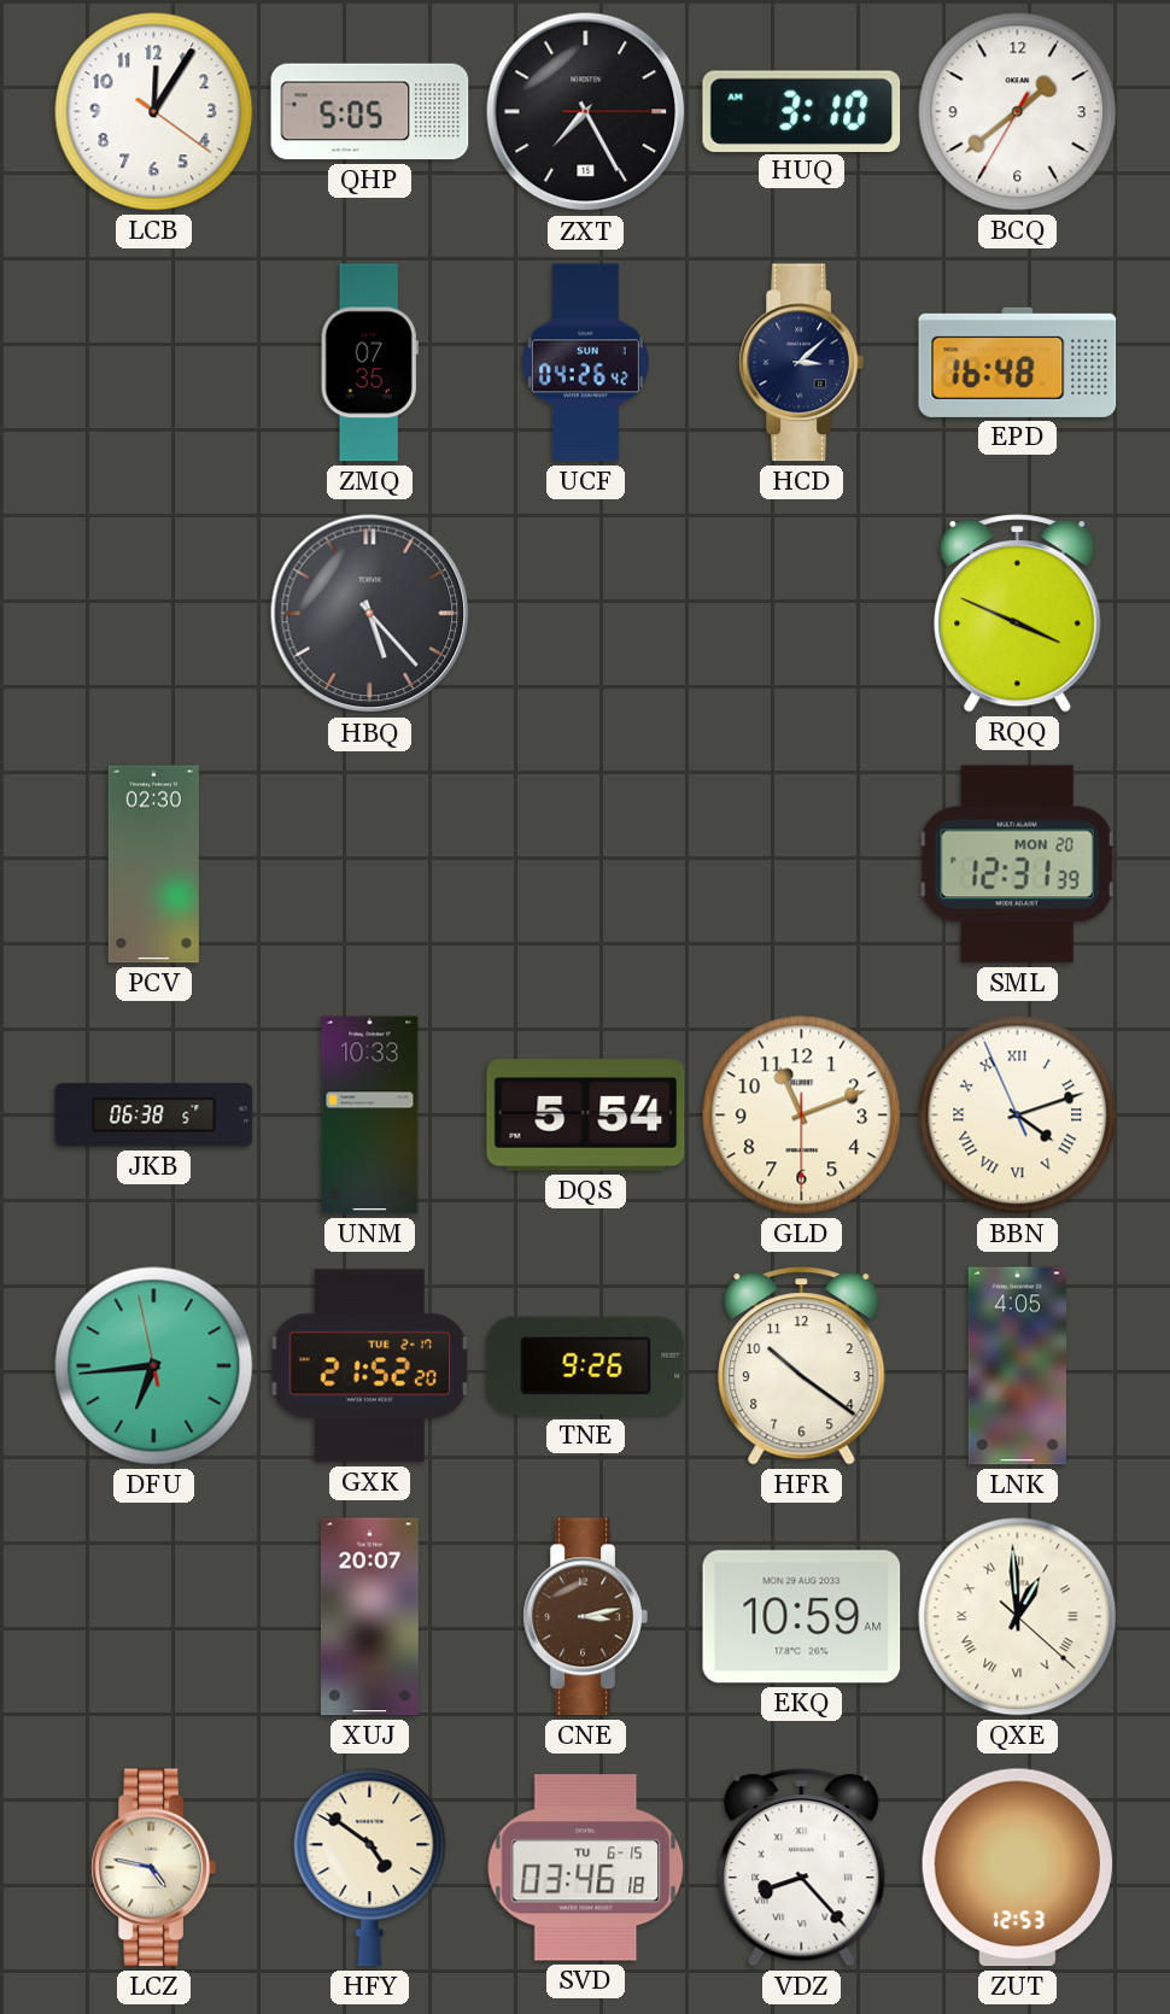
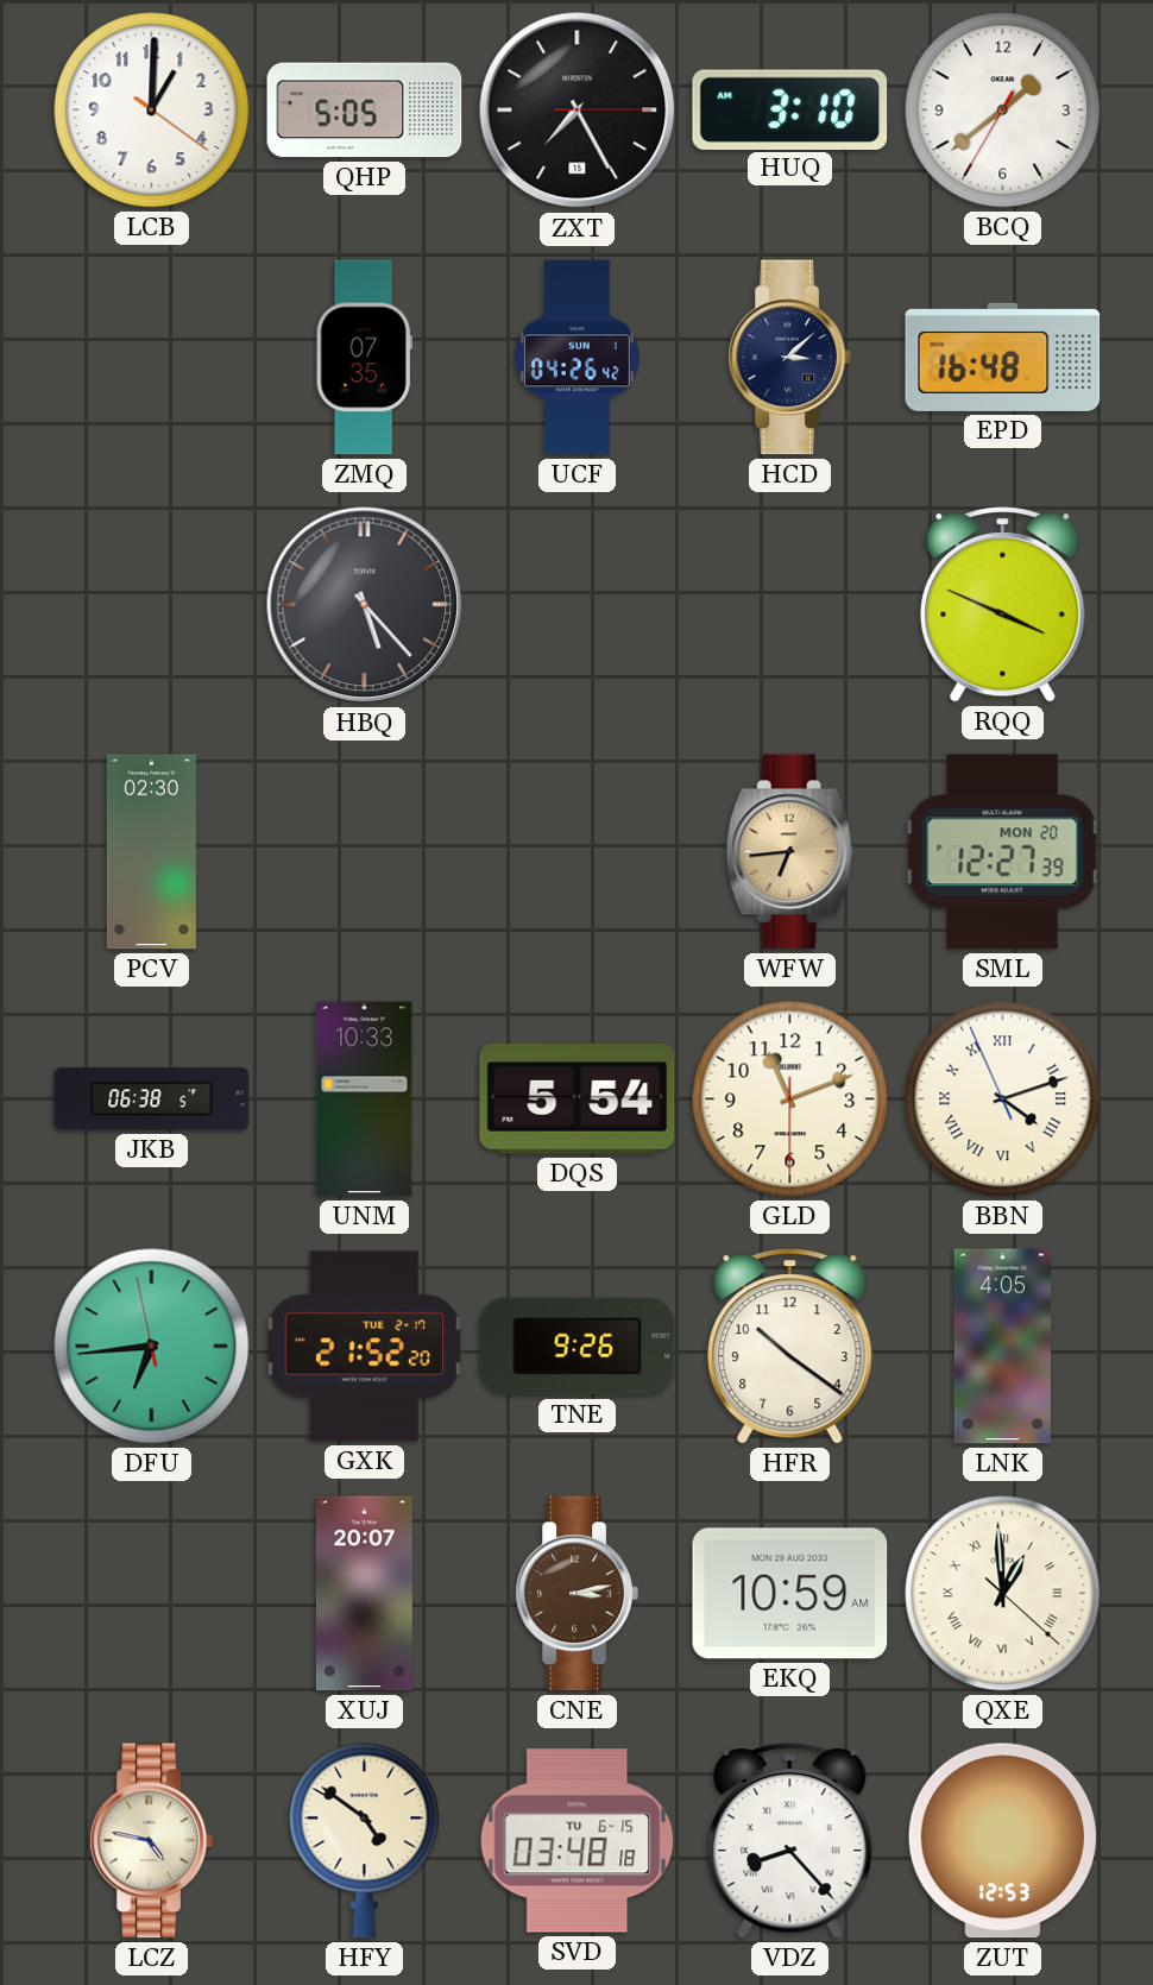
LCB: 12:05 -> 1:00 (152, 111)
WFW: none -> 6:44 (789, 852)
SML: 12:31 -> 12:27 (1002, 852)
SVD: 03:46 -> 03:48 (578, 1841)
